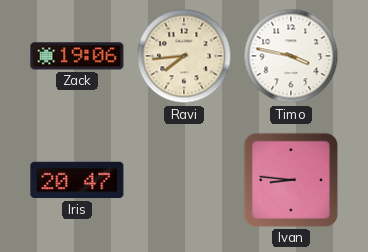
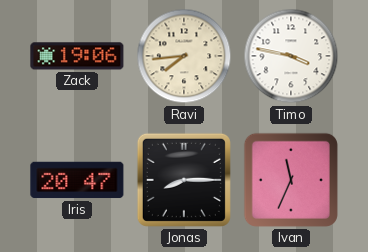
Jonas: none -> 8:15 (184, 180)
Ivan: 8:46 -> 11:34 (291, 180)
